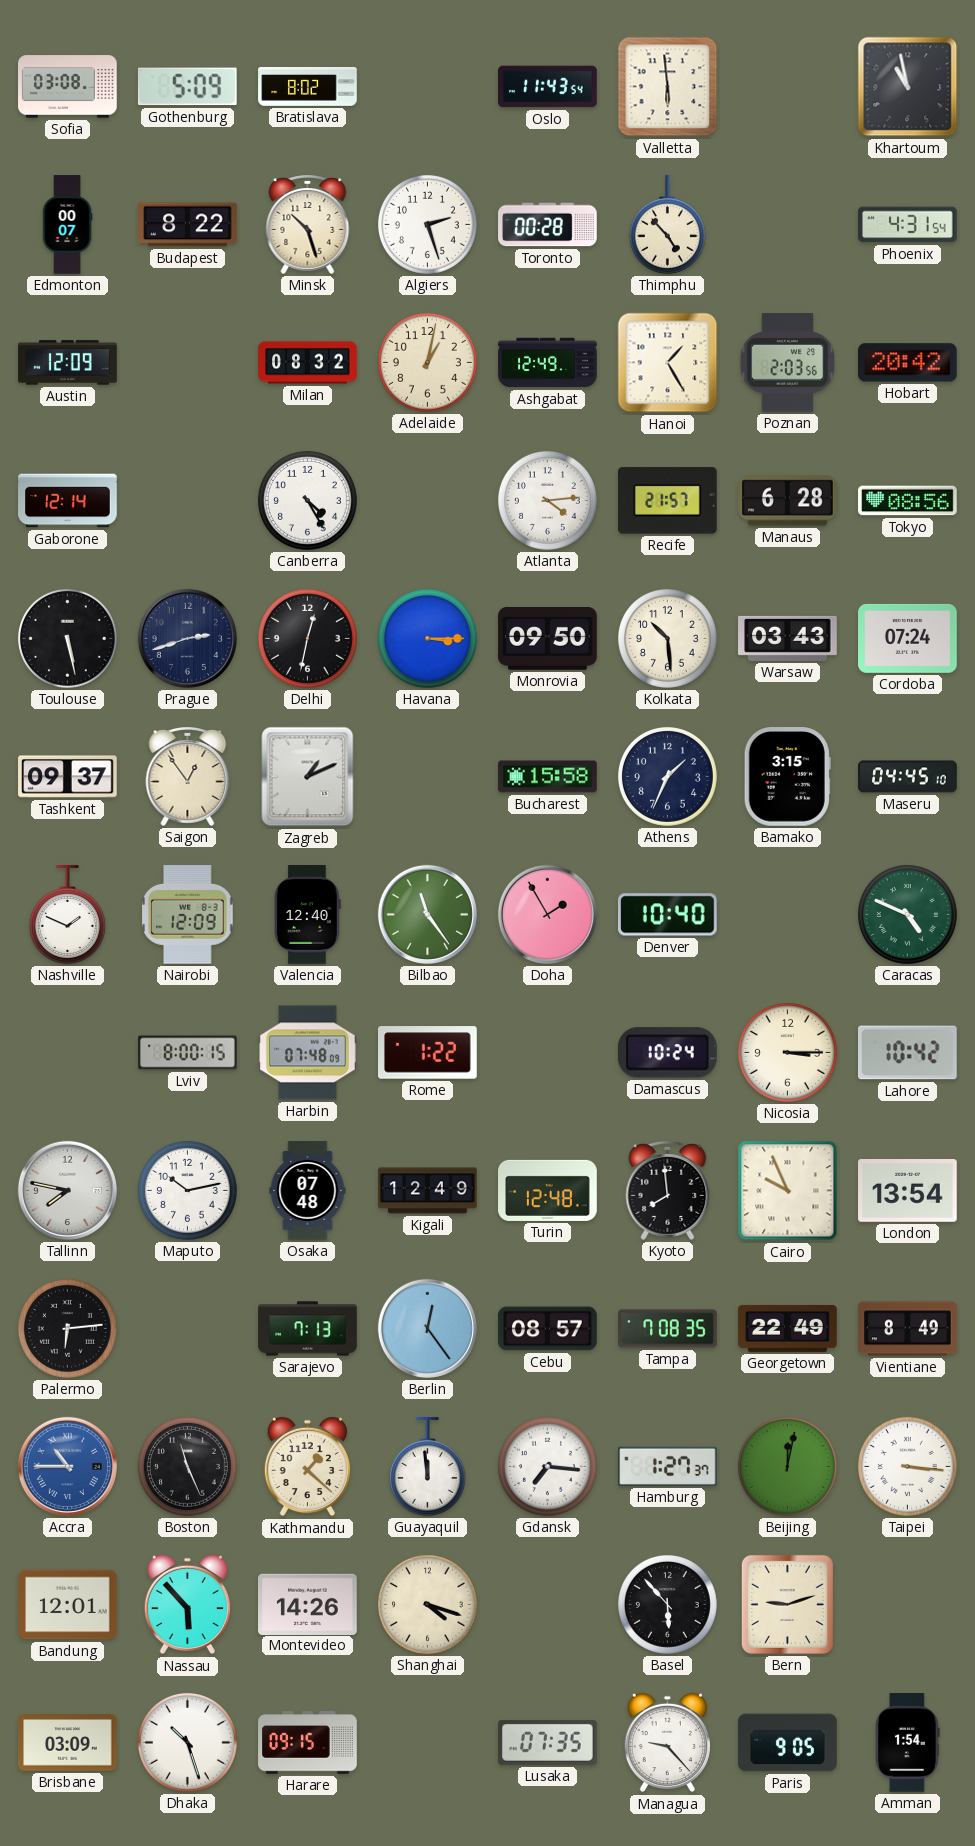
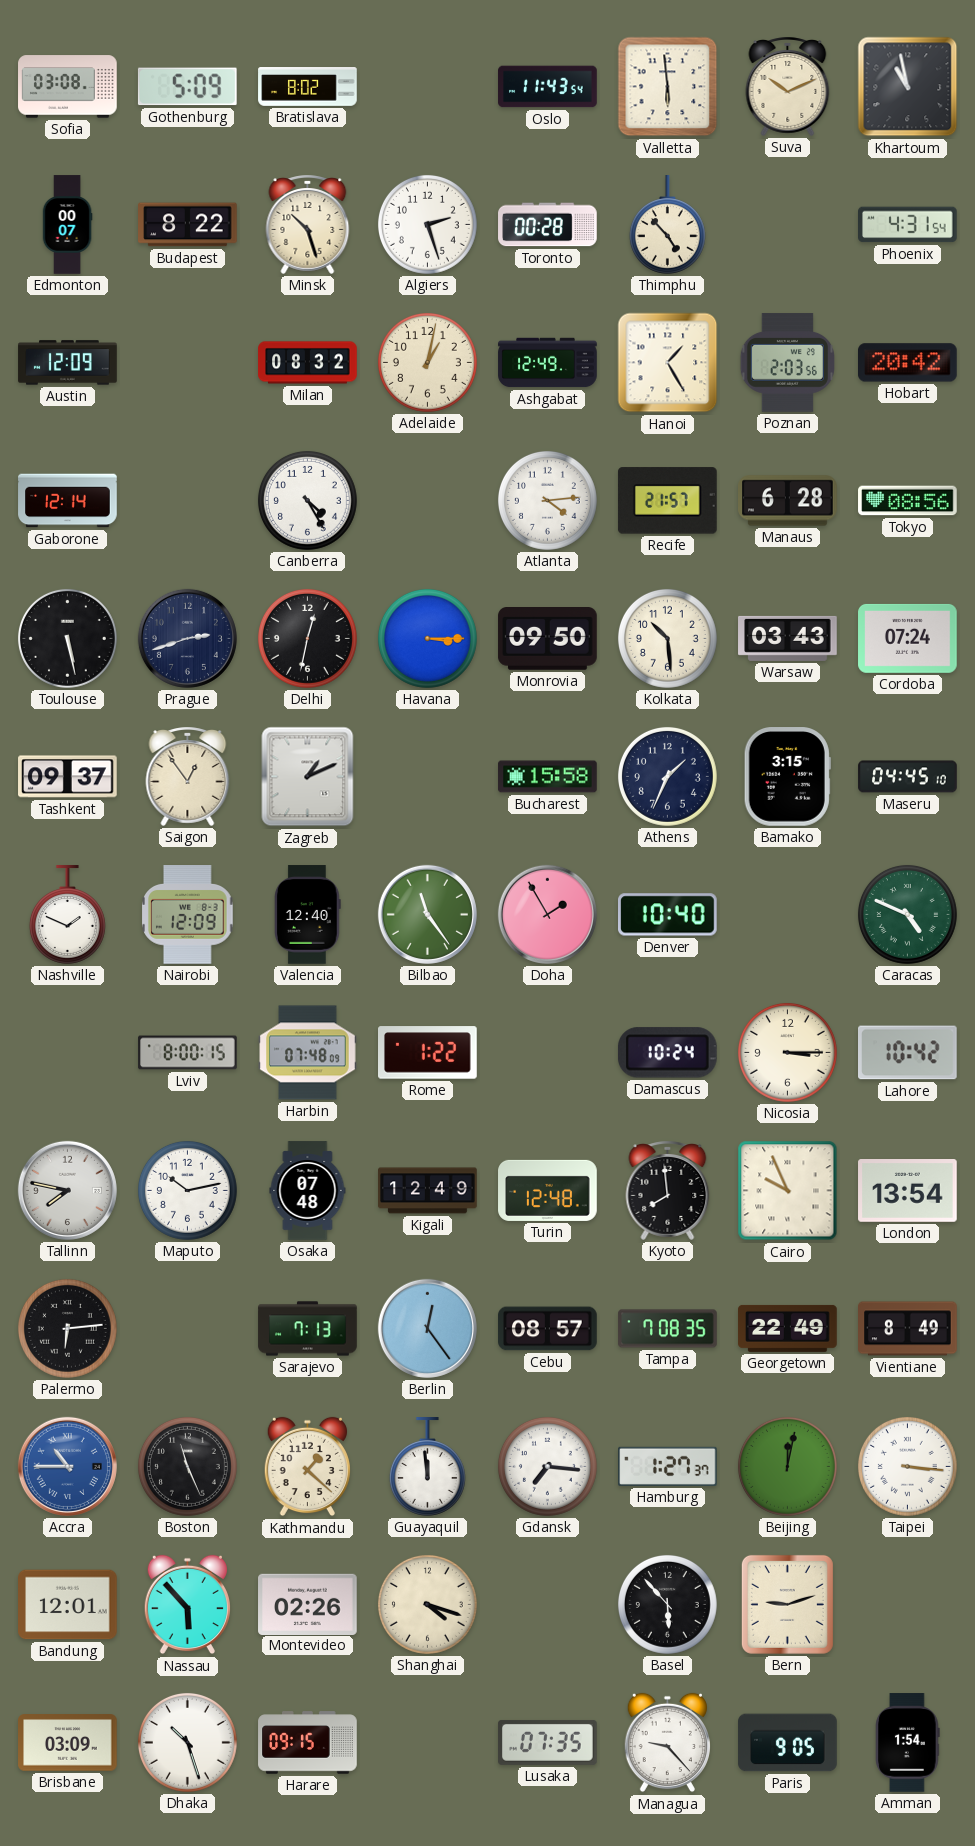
Suva: none -> 10:11 (788, 86)
Montevideo: 14:26 -> 02:26 (308, 1604)
